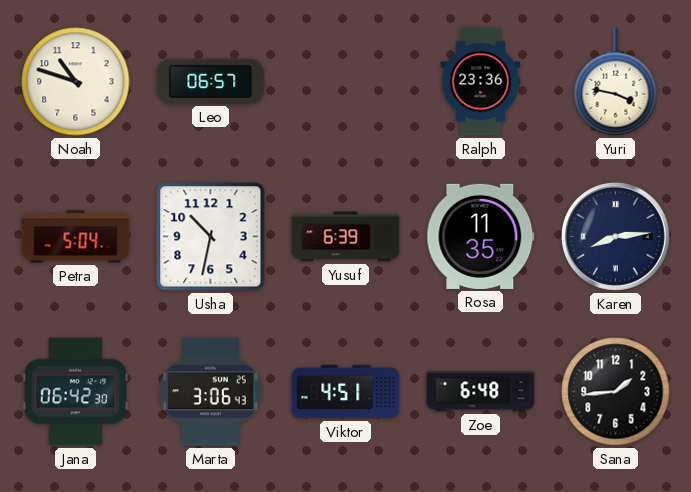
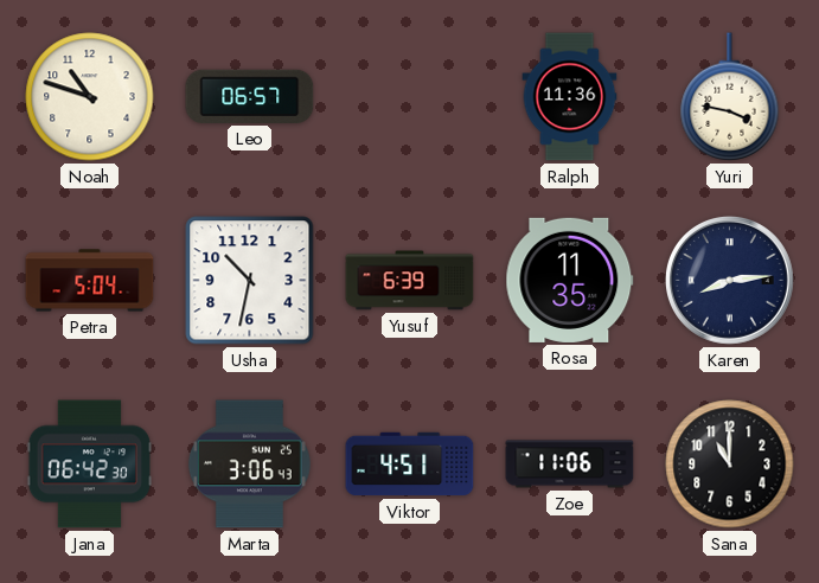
Ralph: 23:36 -> 11:36 (570, 97)
Zoe: 6:48 -> 11:06 (570, 465)
Sana: 1:44 -> 11:00 (730, 465)
